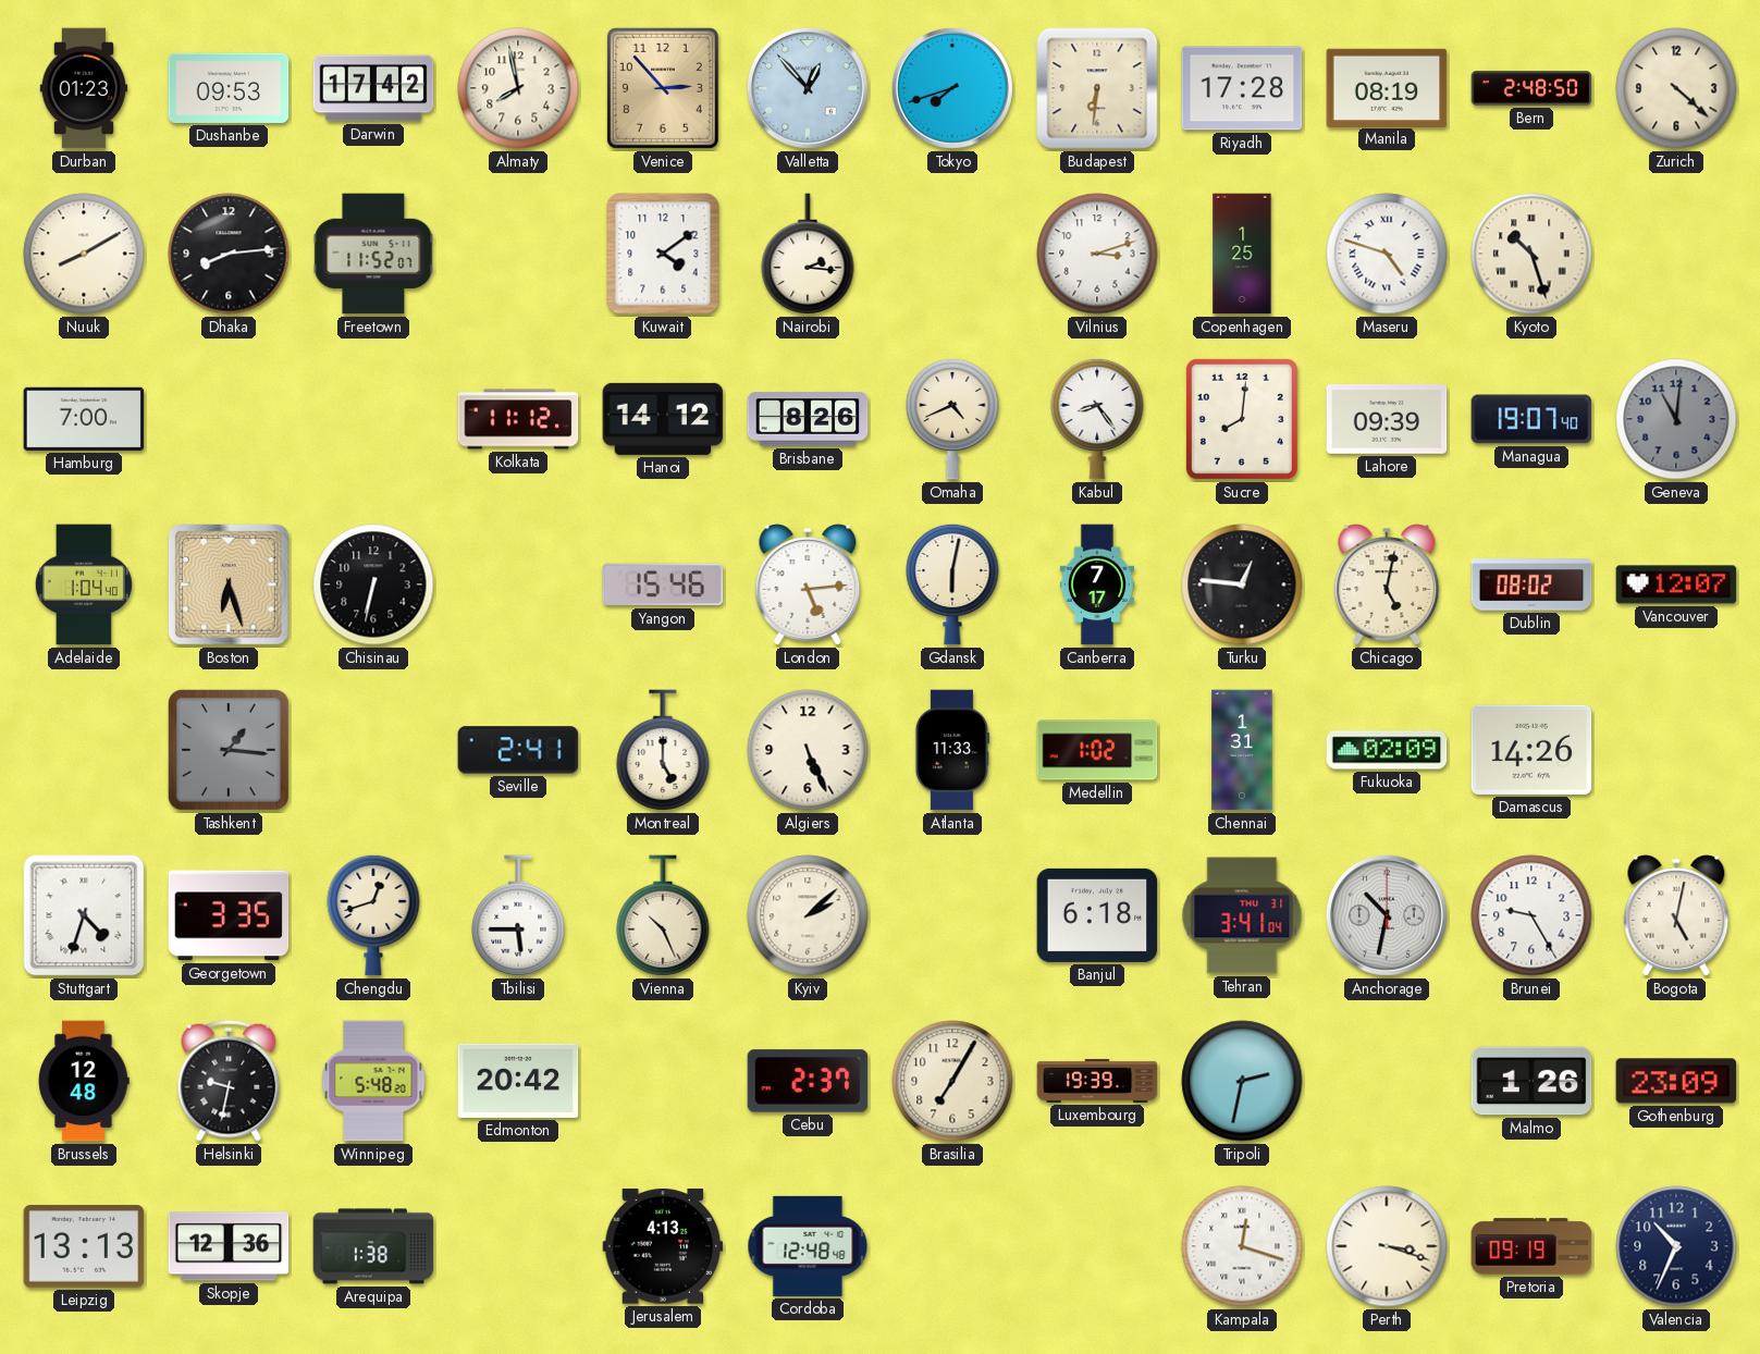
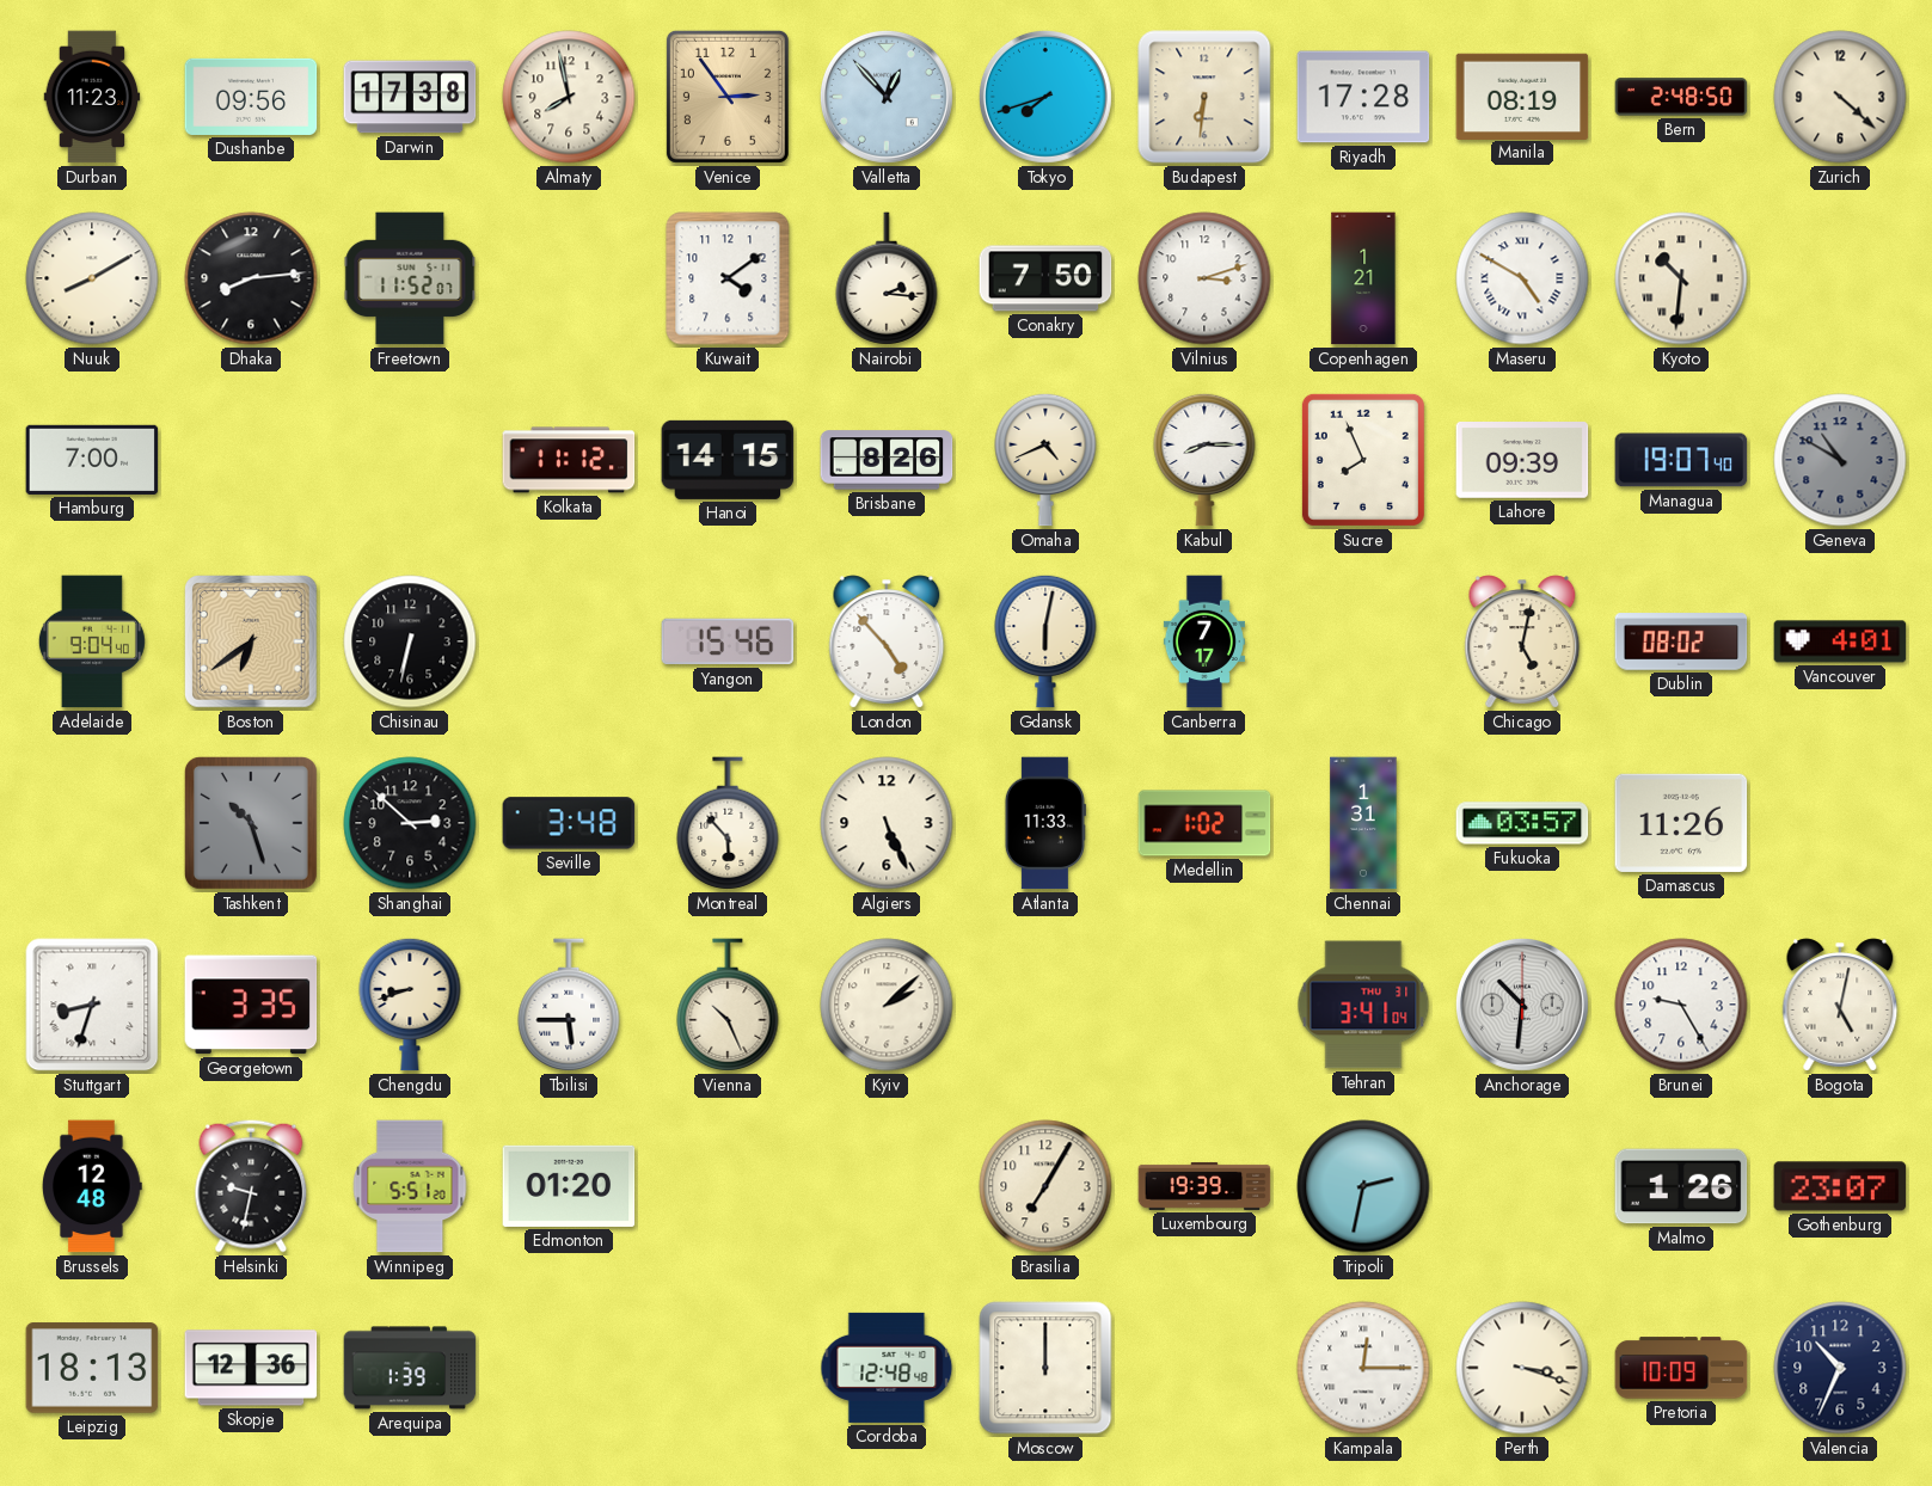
Durban: 01:23 -> 11:23 (92, 97)
Dushanbe: 09:53 -> 09:56 (251, 97)
Darwin: 17:42 -> 17:38 (410, 97)
Venice: 2:53 -> 2:54 (728, 97)
Conakry: none -> 7:50 (1045, 278)
Copenhagen: 1:25 -> 1:21 (1363, 278)
Maseru: 4:48 -> 4:50 (1522, 278)
Kyoto: 10:27 -> 10:31 (1681, 278)
Hanoi: 14:12 -> 14:15 (728, 460)
Kabul: 8:24 -> 8:15 (1204, 460)
Sucre: 8:01 -> 7:56 (1363, 460)
Geneva: 11:01 -> 10:50 (1840, 460)
Adelaide: 1:04 -> 9:04 (92, 641)
Boston: 6:27 -> 6:39 (252, 643)
London: 5:14 -> 4:53 (887, 641)
Turku: 12:46 -> none (1242, 584)
Vancouver: 12:07 -> 4:01 (1840, 641)
Tashkent: 1:16 -> 10:27 (251, 823)
Shanghai: none -> 2:52 (410, 823)
Seville: 2:41 -> 3:48 (569, 823)
Montreal: 5:00 -> 5:53 (728, 823)
Fukuoka: 02:09 -> 03:57 (1522, 823)
Damascus: 14:26 -> 11:26 (1681, 823)
Stuttgart: 4:33 -> 8:33 (92, 1005)
Chengdu: 12:42 -> 8:42 (410, 1005)
Banjul: 6:18 -> none (1097, 915)
Anchorage: 10:32 -> 10:31 (1522, 1005)
Winnipeg: 5:48 -> 5:51 (410, 1186)
Edmonton: 20:42 -> 01:20 (569, 1186)
Cebu: 2:37 -> none (808, 1081)
Gothenburg: 23:09 -> 23:07 (1840, 1186)
Leipzig: 13:13 -> 18:13 (92, 1368)
Arequipa: 1:38 -> 1:39 (410, 1368)
Jerusalem: 4:13 -> none (663, 1246)
Moscow: none -> 12:00 (1045, 1368)
Kampala: 12:18 -> 12:15 (1363, 1368)
Pretoria: 09:19 -> 10:09 (1681, 1368)
